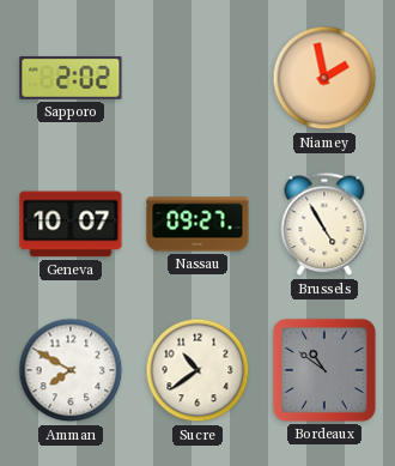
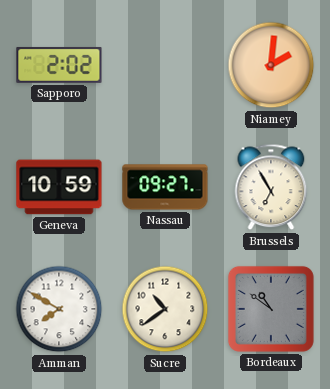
Niamey: 1:58 -> 2:01 (271, 65)
Geneva: 10:07 -> 10:59 (59, 187)
Brussels: 4:55 -> 6:55 (271, 187)
